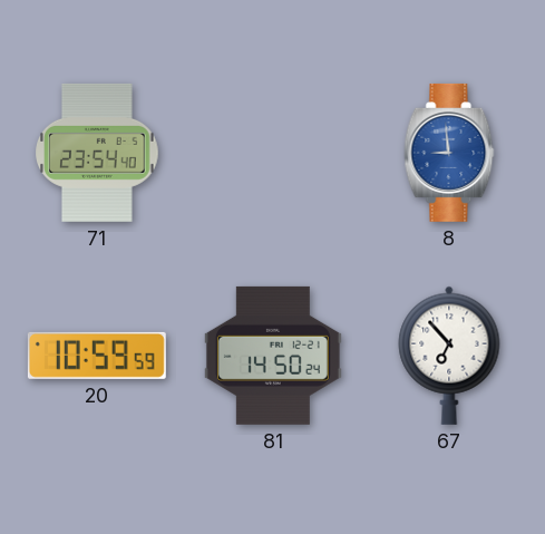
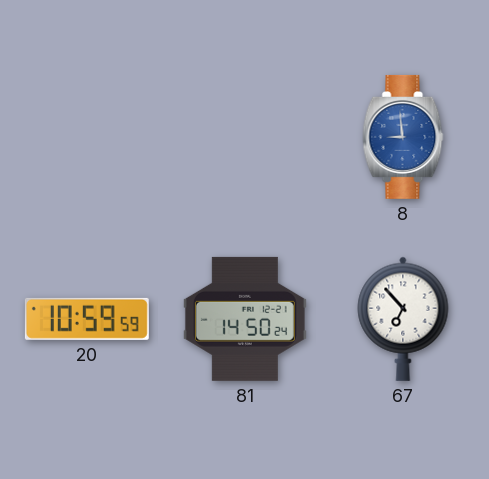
71: 23:54 -> none (97, 153)
